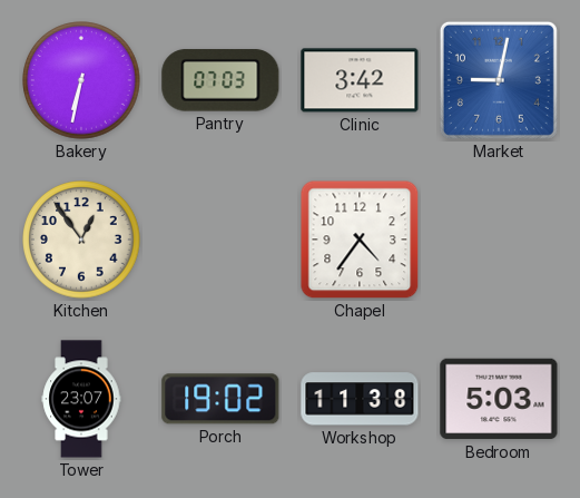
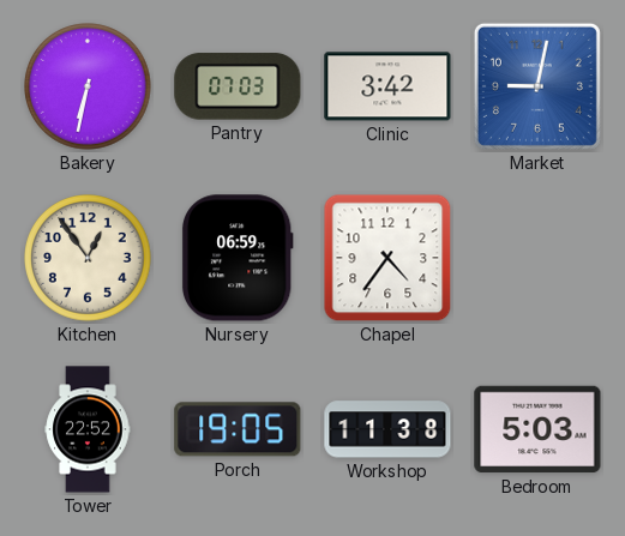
Nursery: none -> 06:59 (238, 258)
Tower: 23:07 -> 22:52 (88, 429)
Porch: 19:02 -> 19:05 (238, 429)
